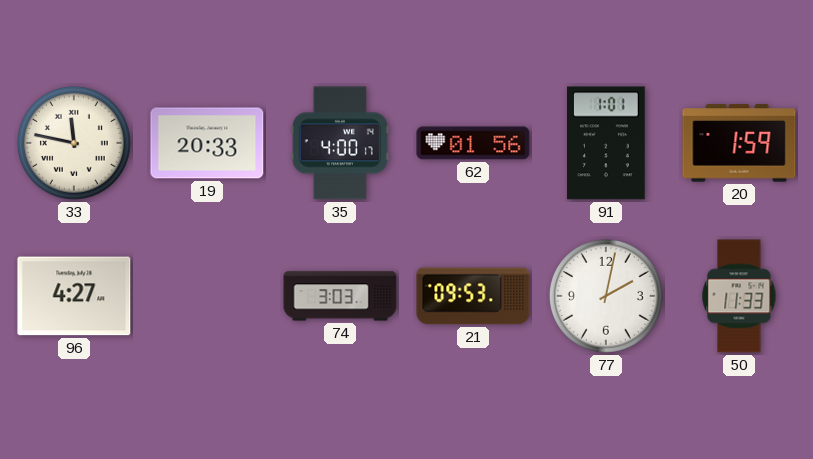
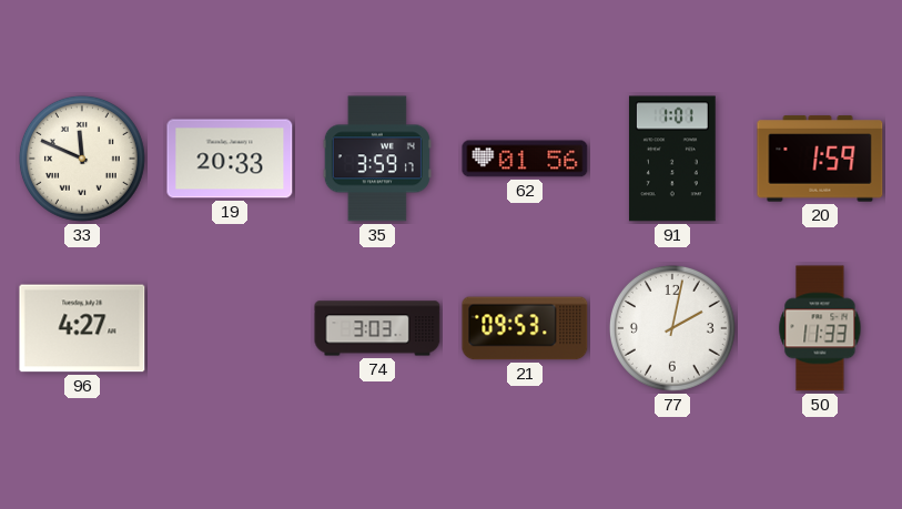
33: 11:47 -> 11:49 (82, 159)
35: 4:00 -> 3:59 (377, 159)
